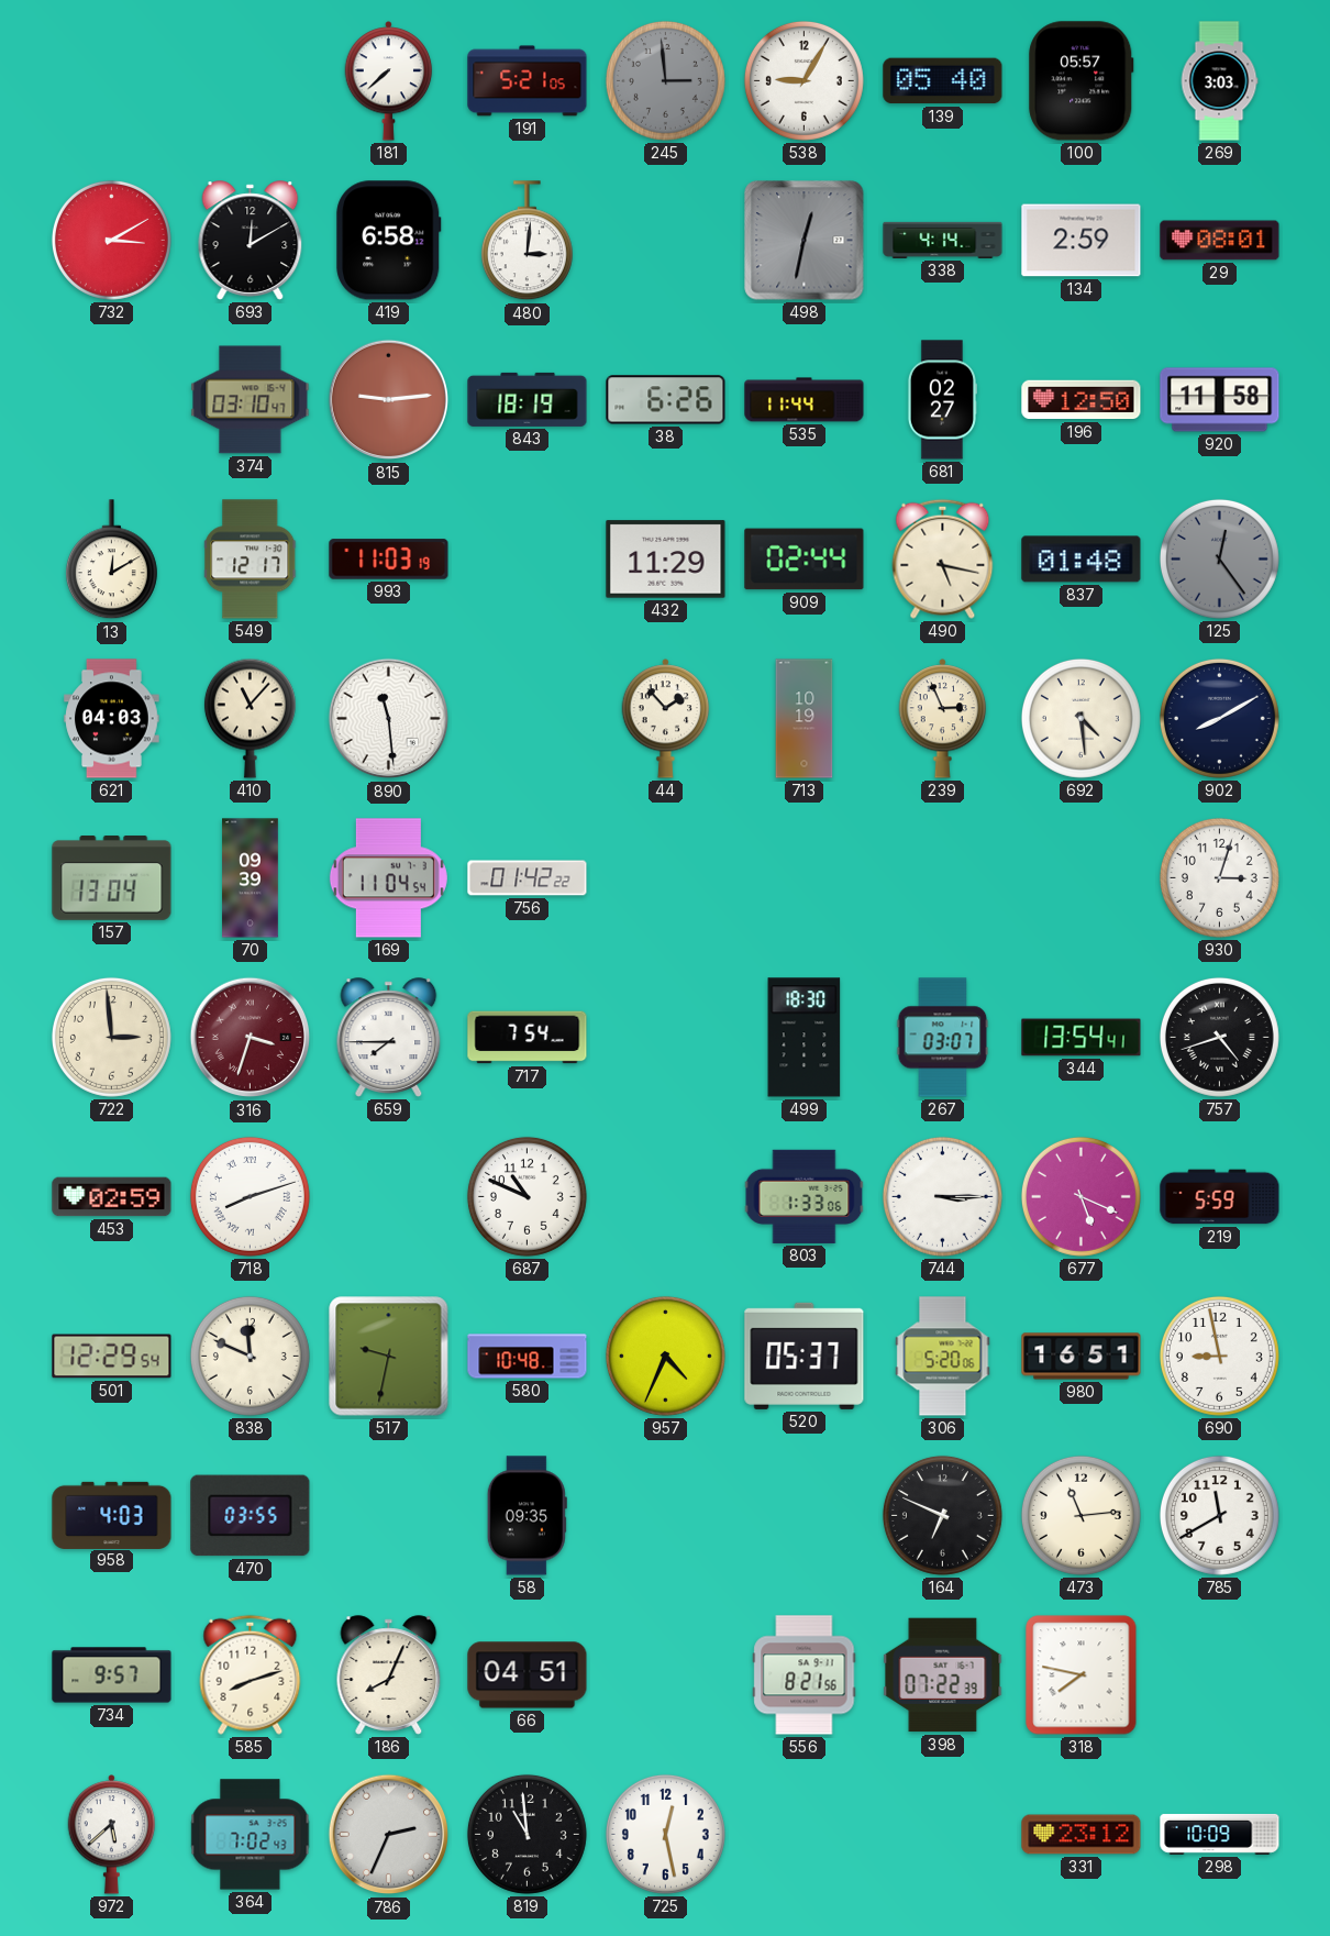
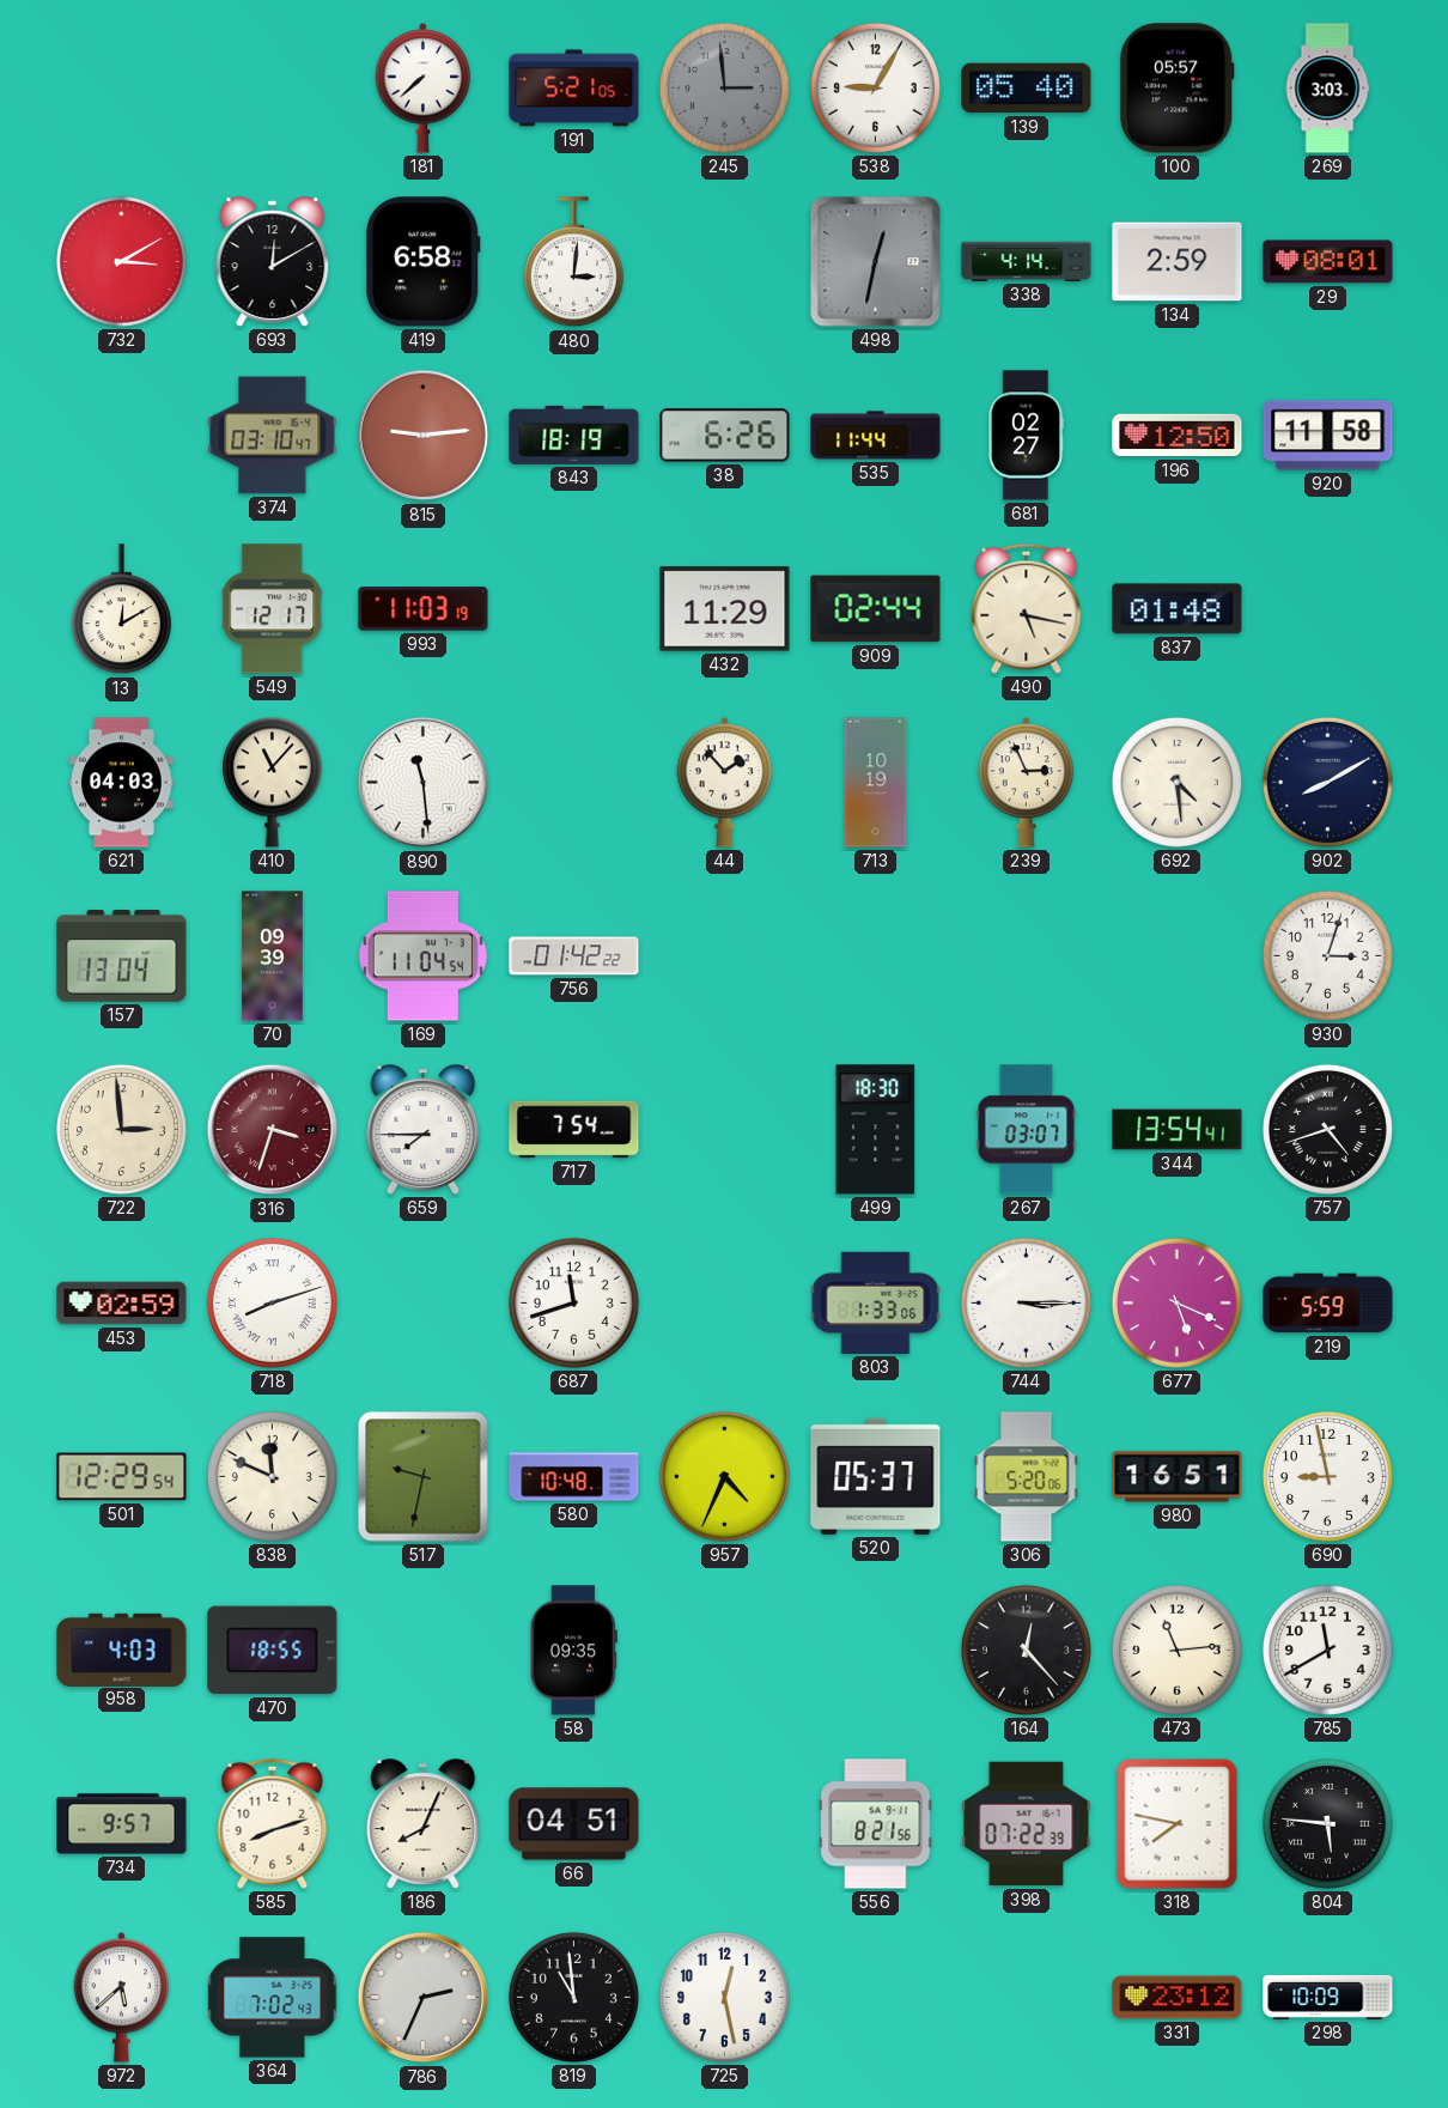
125: 12:24 -> none (1219, 558)
687: 10:49 -> 11:42 (573, 1302)
470: 03:55 -> 18:55 (273, 1651)
164: 6:49 -> 12:23 (1026, 1650)
804: none -> 5:46 (1327, 1823)
